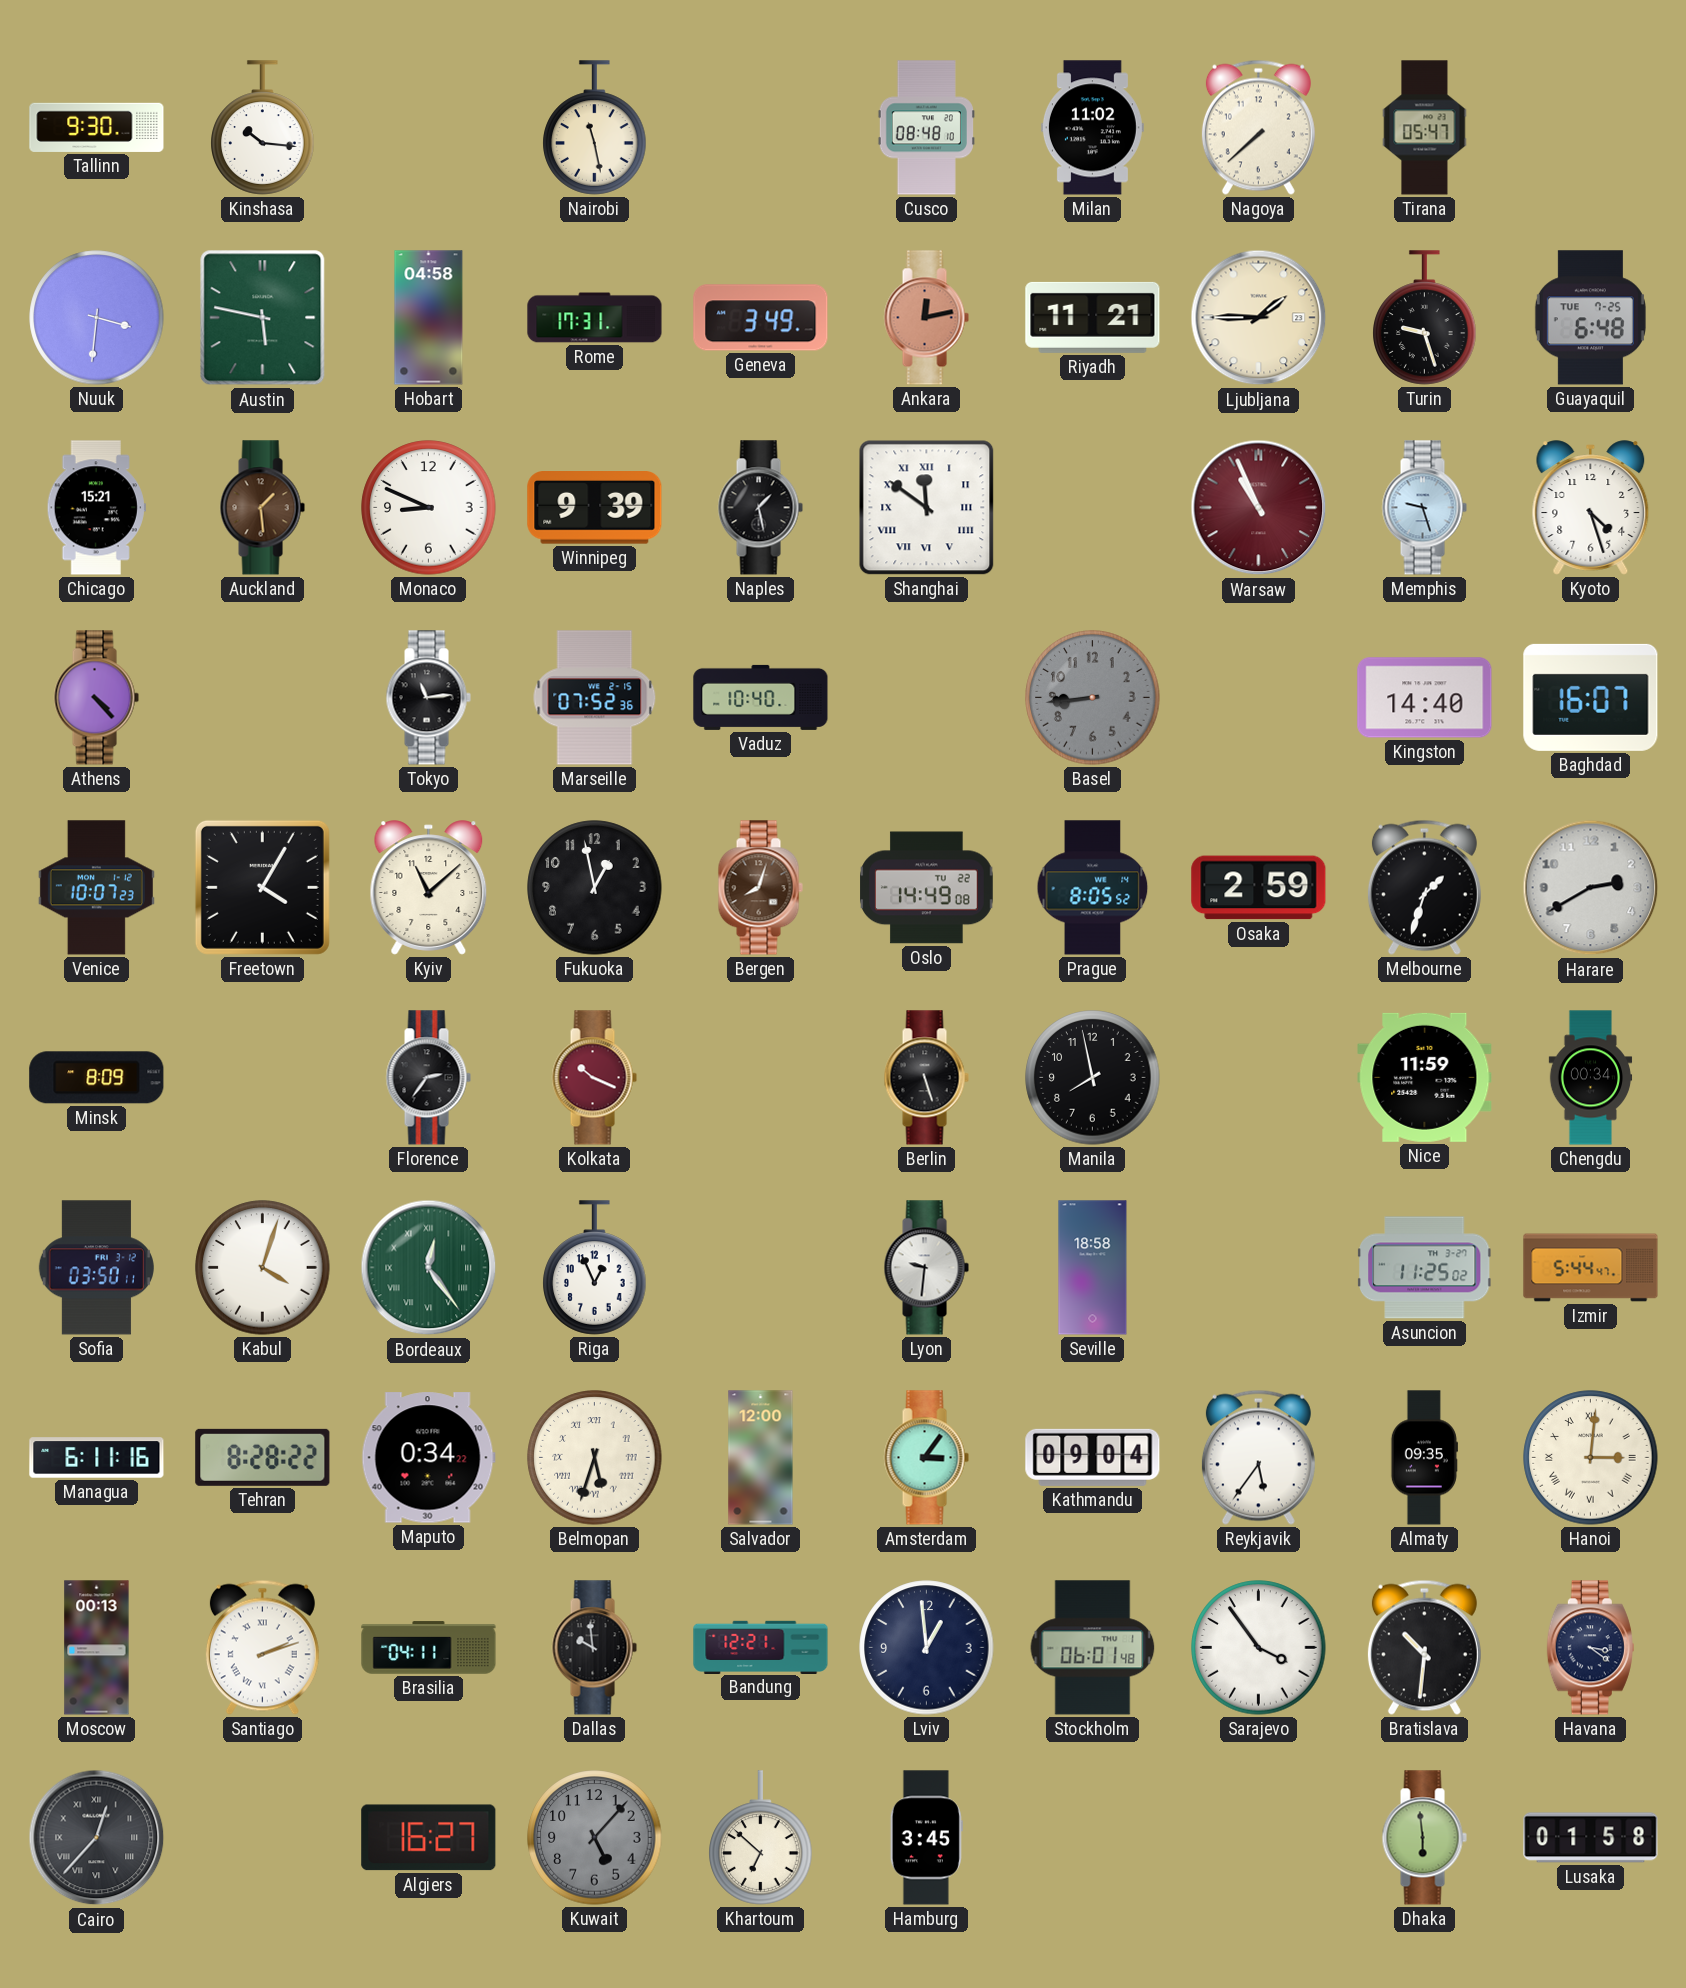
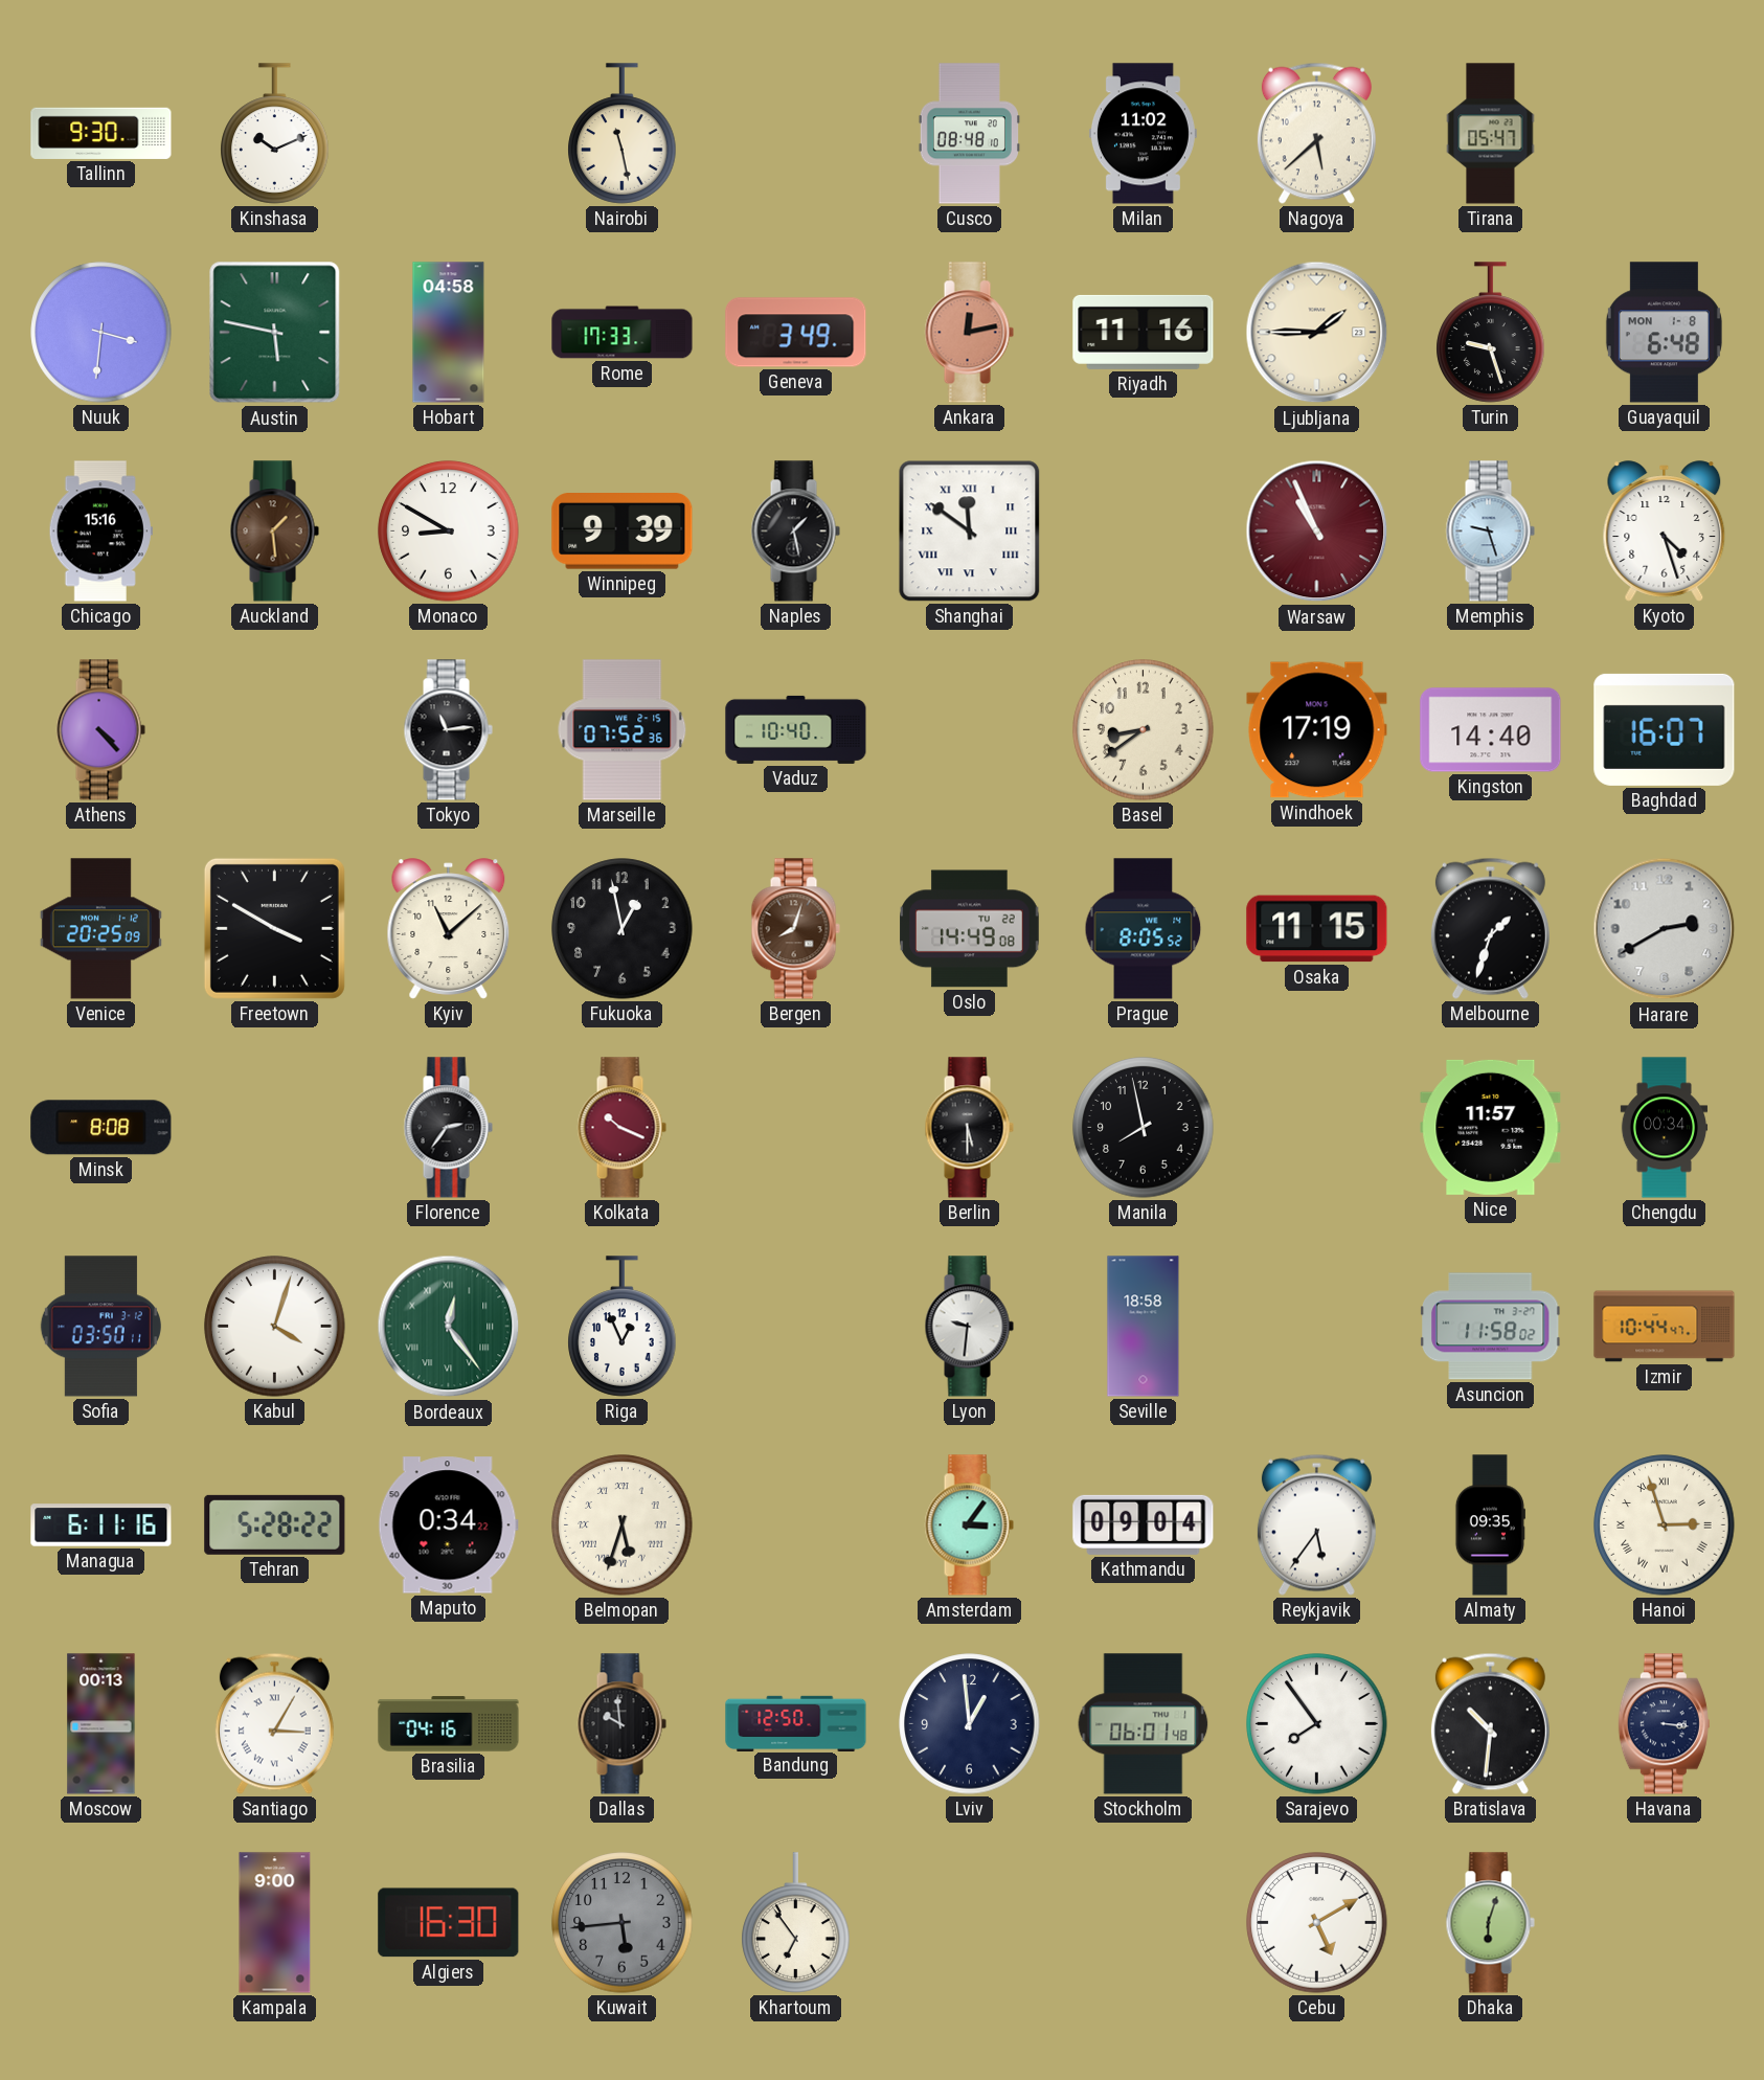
Kinshasa: 10:16 -> 10:11 (275, 134)
Nagoya: 7:38 -> 5:38 (1316, 133)
Rome: 17:31 -> 17:33 (623, 333)
Riyadh: 11:21 -> 11:16 (1144, 332)
Guayaquil date: TUE 7-25 -> MON 1-8 (1664, 333)
Chicago: 15:21 -> 15:16 (100, 532)
Monaco: 8:49 -> 8:50 (449, 532)
Basel: 8:44 -> 8:39 (1144, 730)
Basel dial: grey -> cream (1144, 730)
Windhoek: none -> 17:19 (1317, 730)
Venice: 10:07 -> 20:25 (100, 929)
Freetown: 4:05 -> 3:50 (274, 928)
Osaka: 2:59 -> 11:15 (1317, 929)
Minsk: 8:09 -> 8:08 (101, 1128)
Berlin: 5:27 -> 5:30 (969, 1128)
Nice: 11:59 -> 11:57 (1491, 1127)
Asuncion: 11:25 -> 11:58 (1491, 1327)
Izmir: 5:44 -> 10:44 (1665, 1327)
Tehran: 8:28 -> 5:28 (275, 1524)
Salvador: 12:00 -> none (761, 1458)
Hanoi: 3:01 -> 2:57 (1665, 1525)
Santiago: 2:12 -> 3:05 (274, 1723)
Brasilia: 04:11 -> 04:16 (449, 1724)
Bandung: 12:21 -> 12:50 (796, 1723)
Sarajevo: 3:54 -> 7:54 (1317, 1724)
Havana: 3:21 -> 3:16 (1664, 1724)
Cairo: 12:37 -> none (97, 1838)
Kampala: none -> 9:00 (275, 1923)
Algiers: 16:27 -> 16:30 (449, 1923)
Kuwait: 5:07 -> 5:44 (623, 1923)
Khartoum: 6:52 -> 6:54 (796, 1923)
Hamburg: 3:45 -> none (926, 1838)
Cebu: none -> 5:10 (1317, 1923)
Dhaka: 5:59 -> 6:03 (1490, 1923)
Lusaka: 01:58 -> none (1591, 1838)
